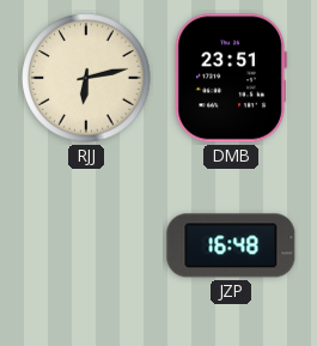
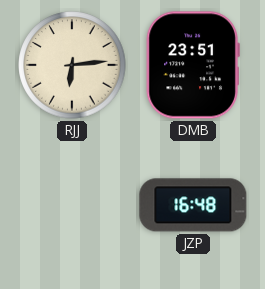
RJJ: 6:13 -> 6:14 (72, 65)
